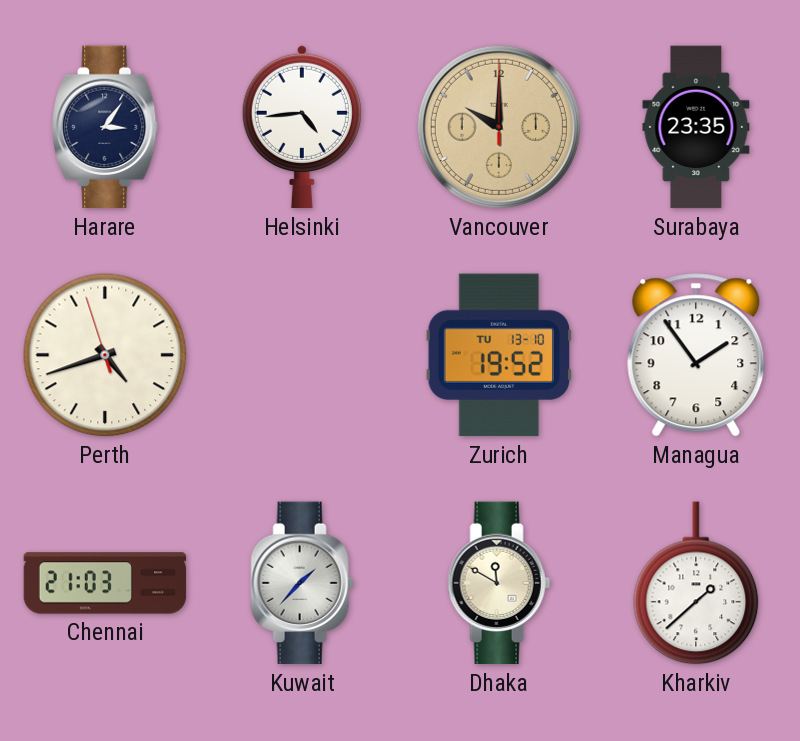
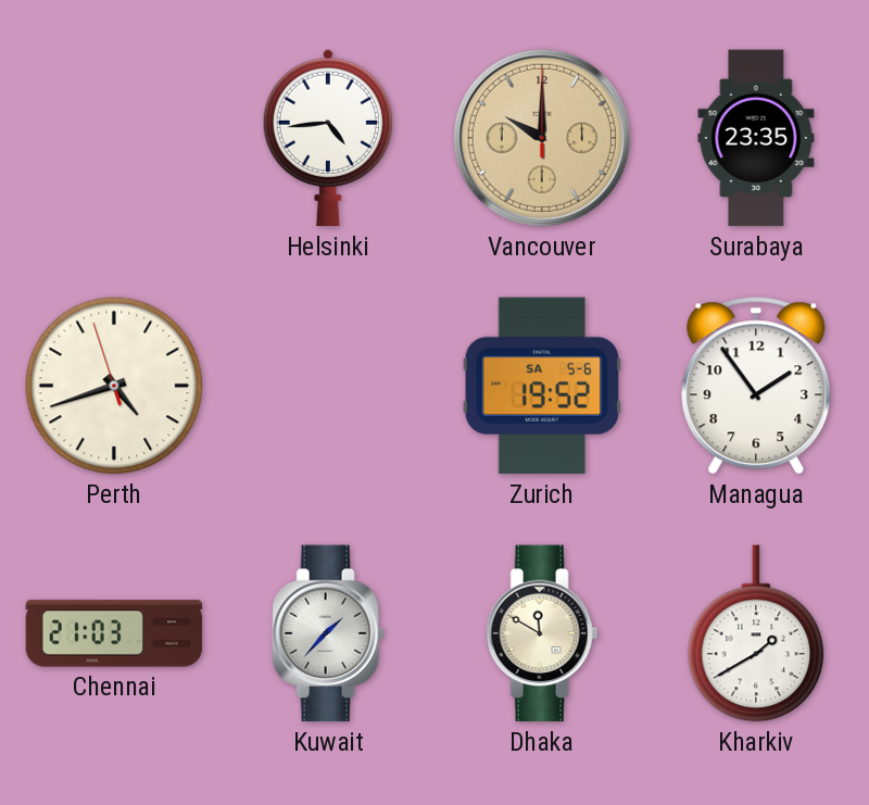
Harare: 3:06 -> none (106, 127)
Zurich date: TU 13-10 -> SA 5-6 (541, 386)
Kharkiv: 1:38 -> 1:40 (756, 633)
